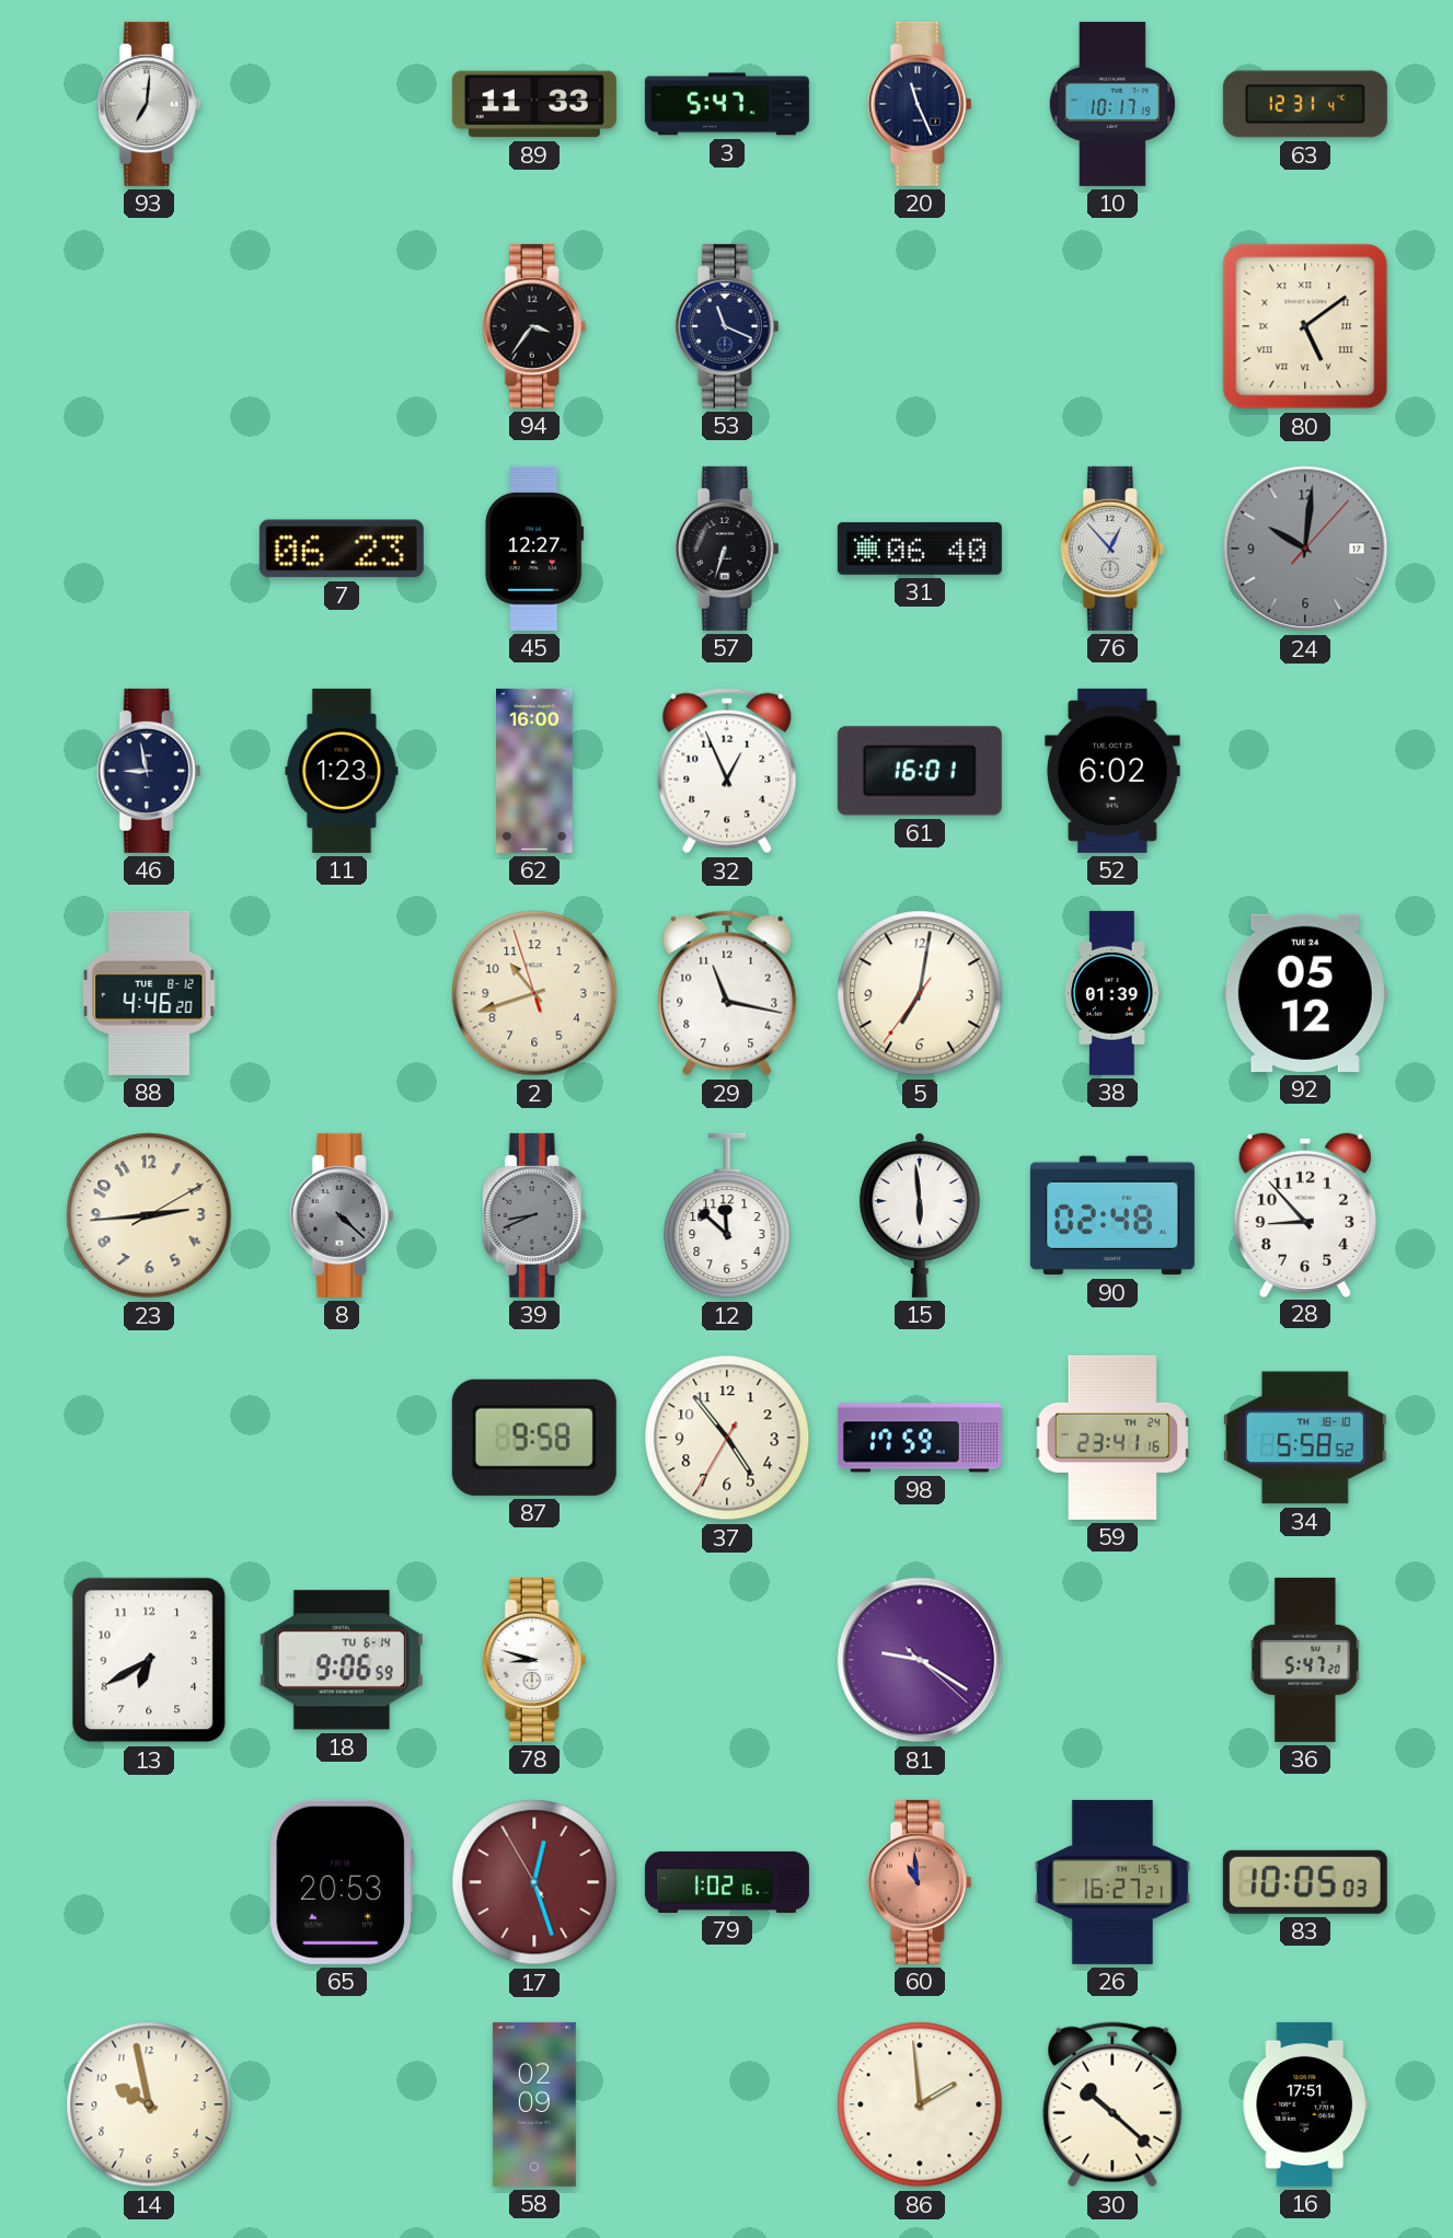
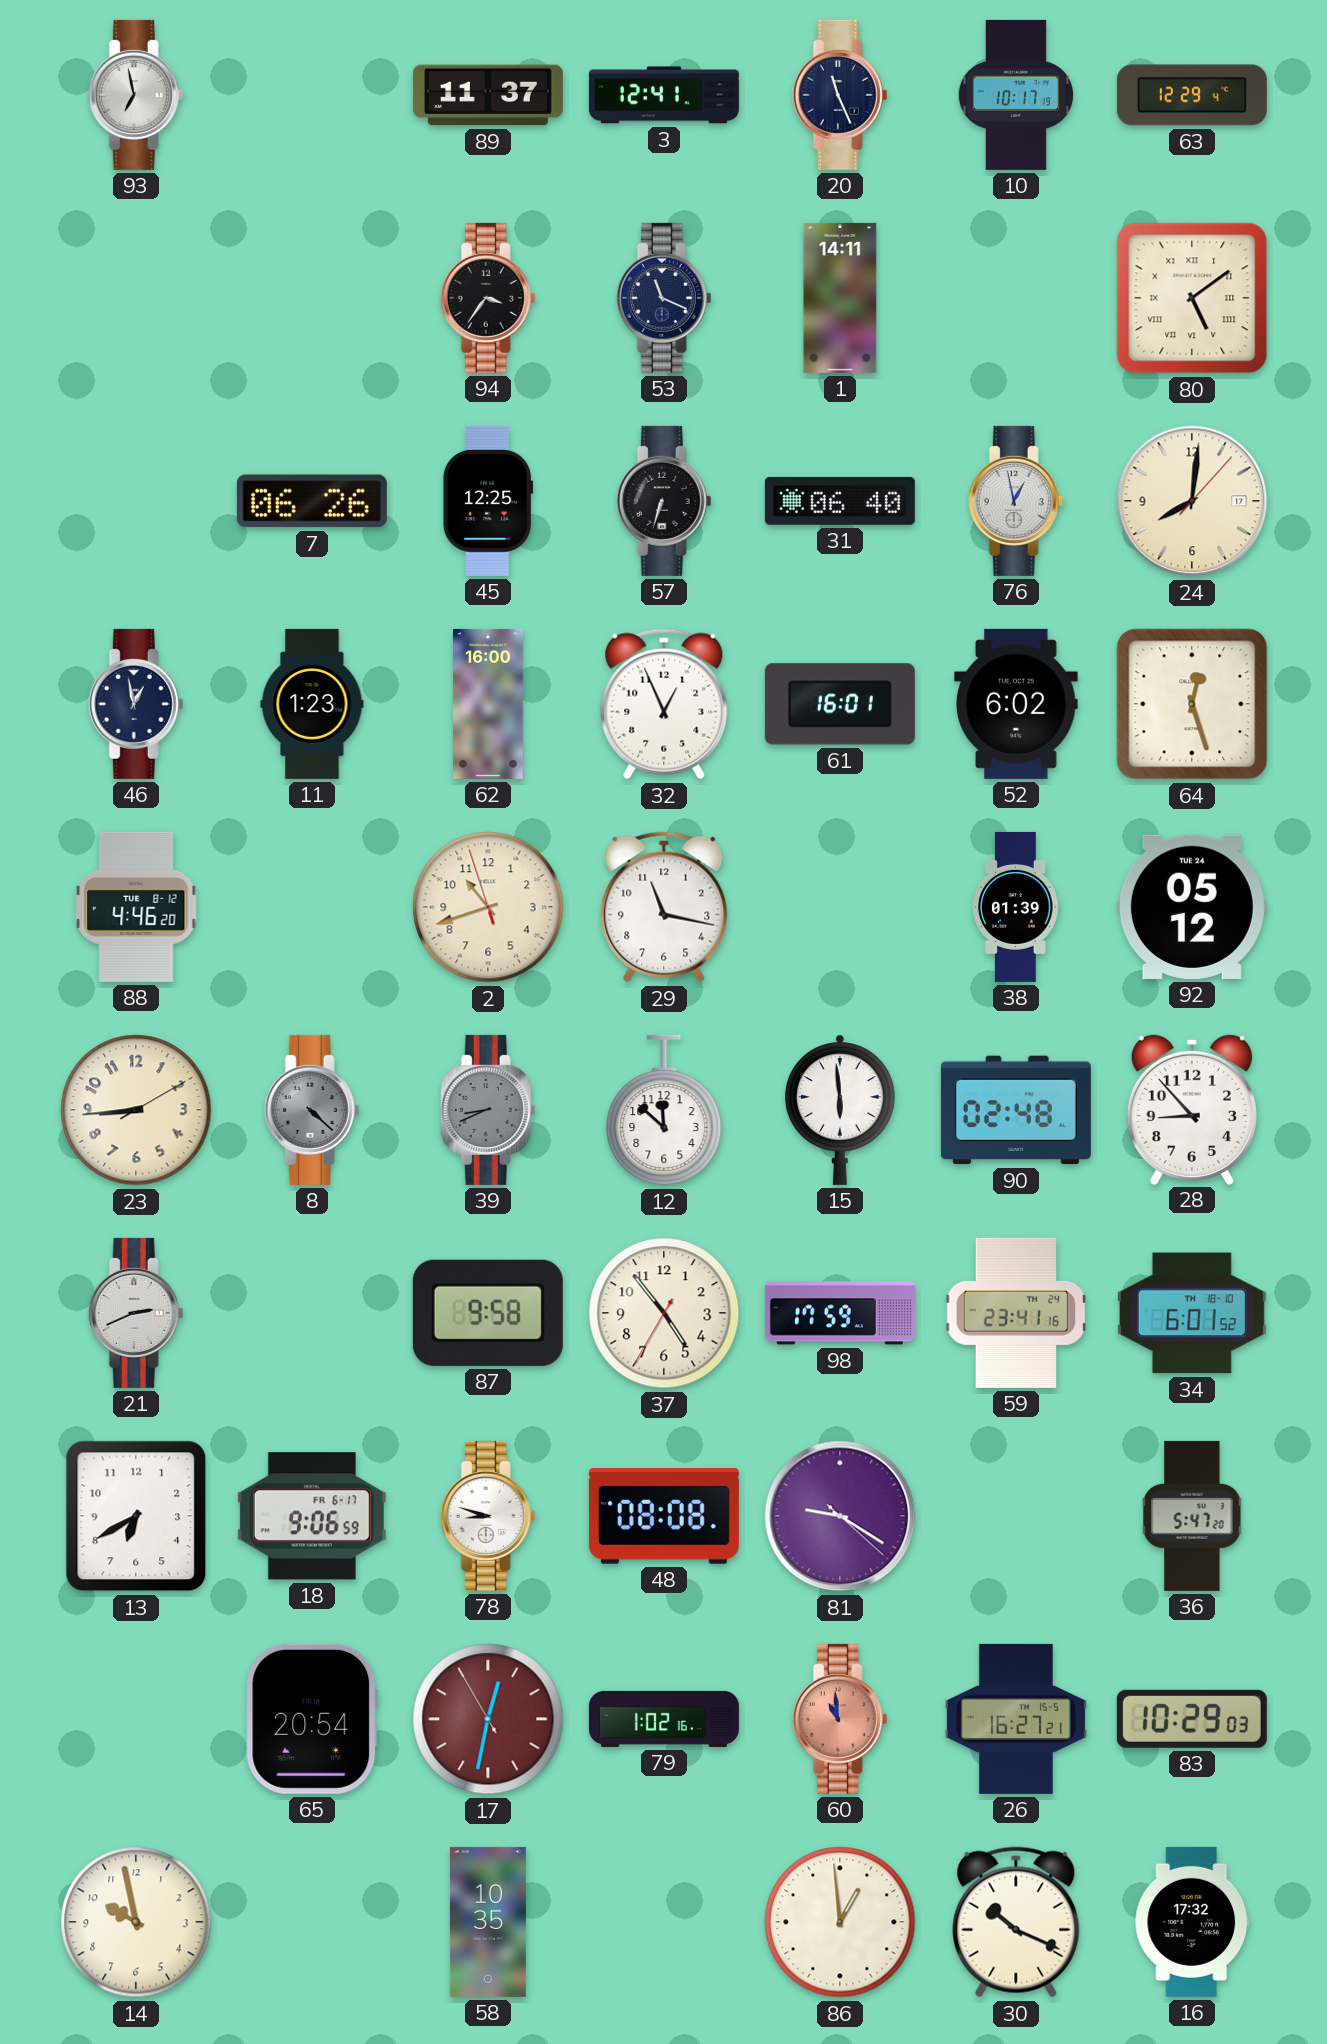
93: 7:01 -> 6:58 (136, 95)
89: 11:33 -> 11:37 (488, 95)
3: 5:47 -> 12:41 (664, 95)
63: 12:31 -> 12:29 (1192, 95)
1: none -> 14:11 (840, 298)
7: 06:23 -> 06:26 (312, 501)
45: 12:27 -> 12:25 (488, 501)
76: 12:53 -> 12:58 (1016, 501)
24: 10:01 -> 8:01 (1192, 501)
24 dial: grey -> cream (1192, 501)
46: 8:58 -> 12:58 (136, 704)
64: none -> 12:27 (1192, 704)
5: 7:01 -> none (920, 993)
23: 2:44 -> 8:44 (136, 1110)
21: none -> 2:41 (136, 1313)
34: 5:58 -> 6:01 (1192, 1313)
18 date: TU 6-14 -> FR 6-17 (312, 1516)
48: none -> 08:08 (664, 1516)
65: 20:53 -> 20:54 (312, 1719)
17: 12:26 -> 12:31 (488, 1719)
83: 10:05 -> 10:29 (1192, 1719)
58: 02:09 -> 10:35 (488, 1922)
86: 1:59 -> 12:59 (840, 1922)
30: 10:22 -> 10:19 (1016, 1922)
16: 17:51 -> 17:32 (1192, 1922)
